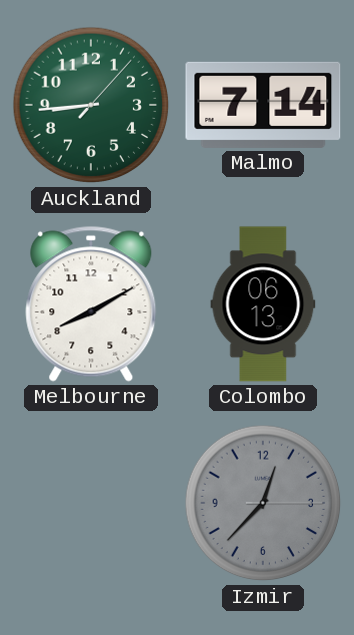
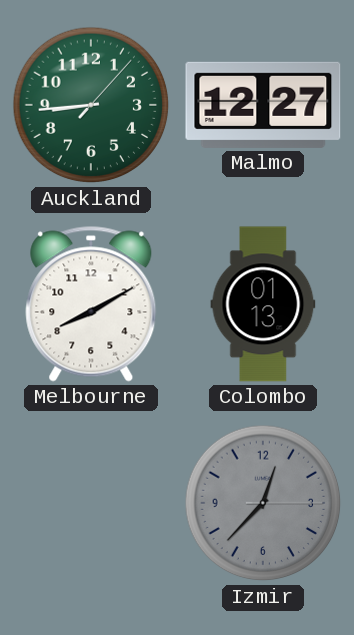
Malmo: 7:14 -> 12:27 (263, 105)
Colombo: 06:13 -> 01:13 (263, 304)
